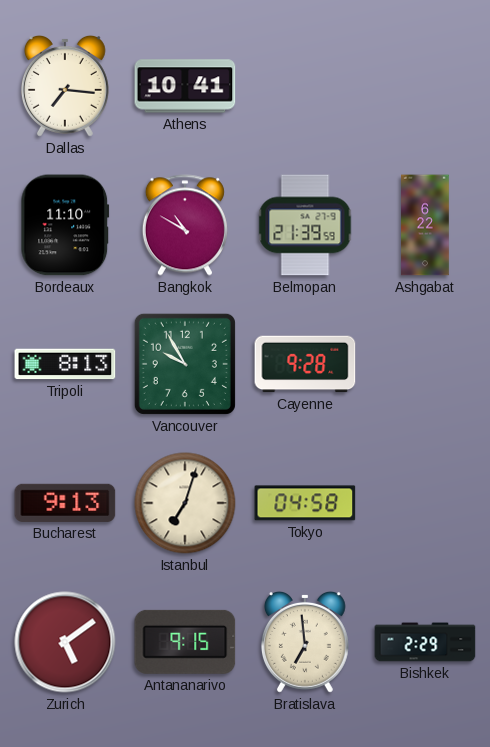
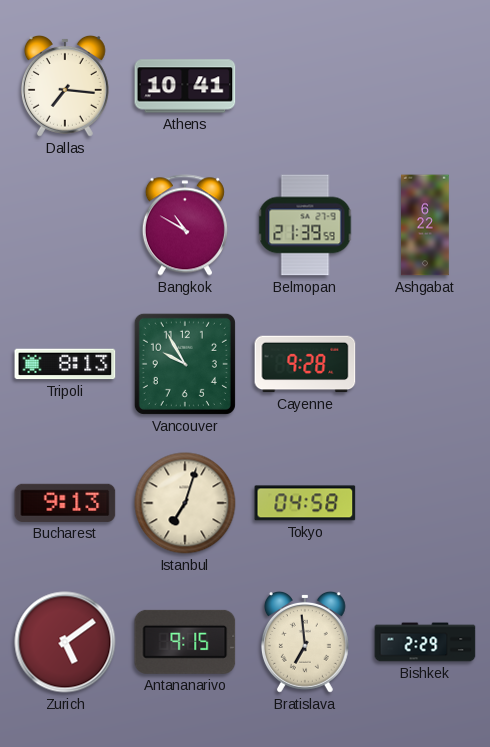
Bordeaux: 11:10 -> none (65, 225)
